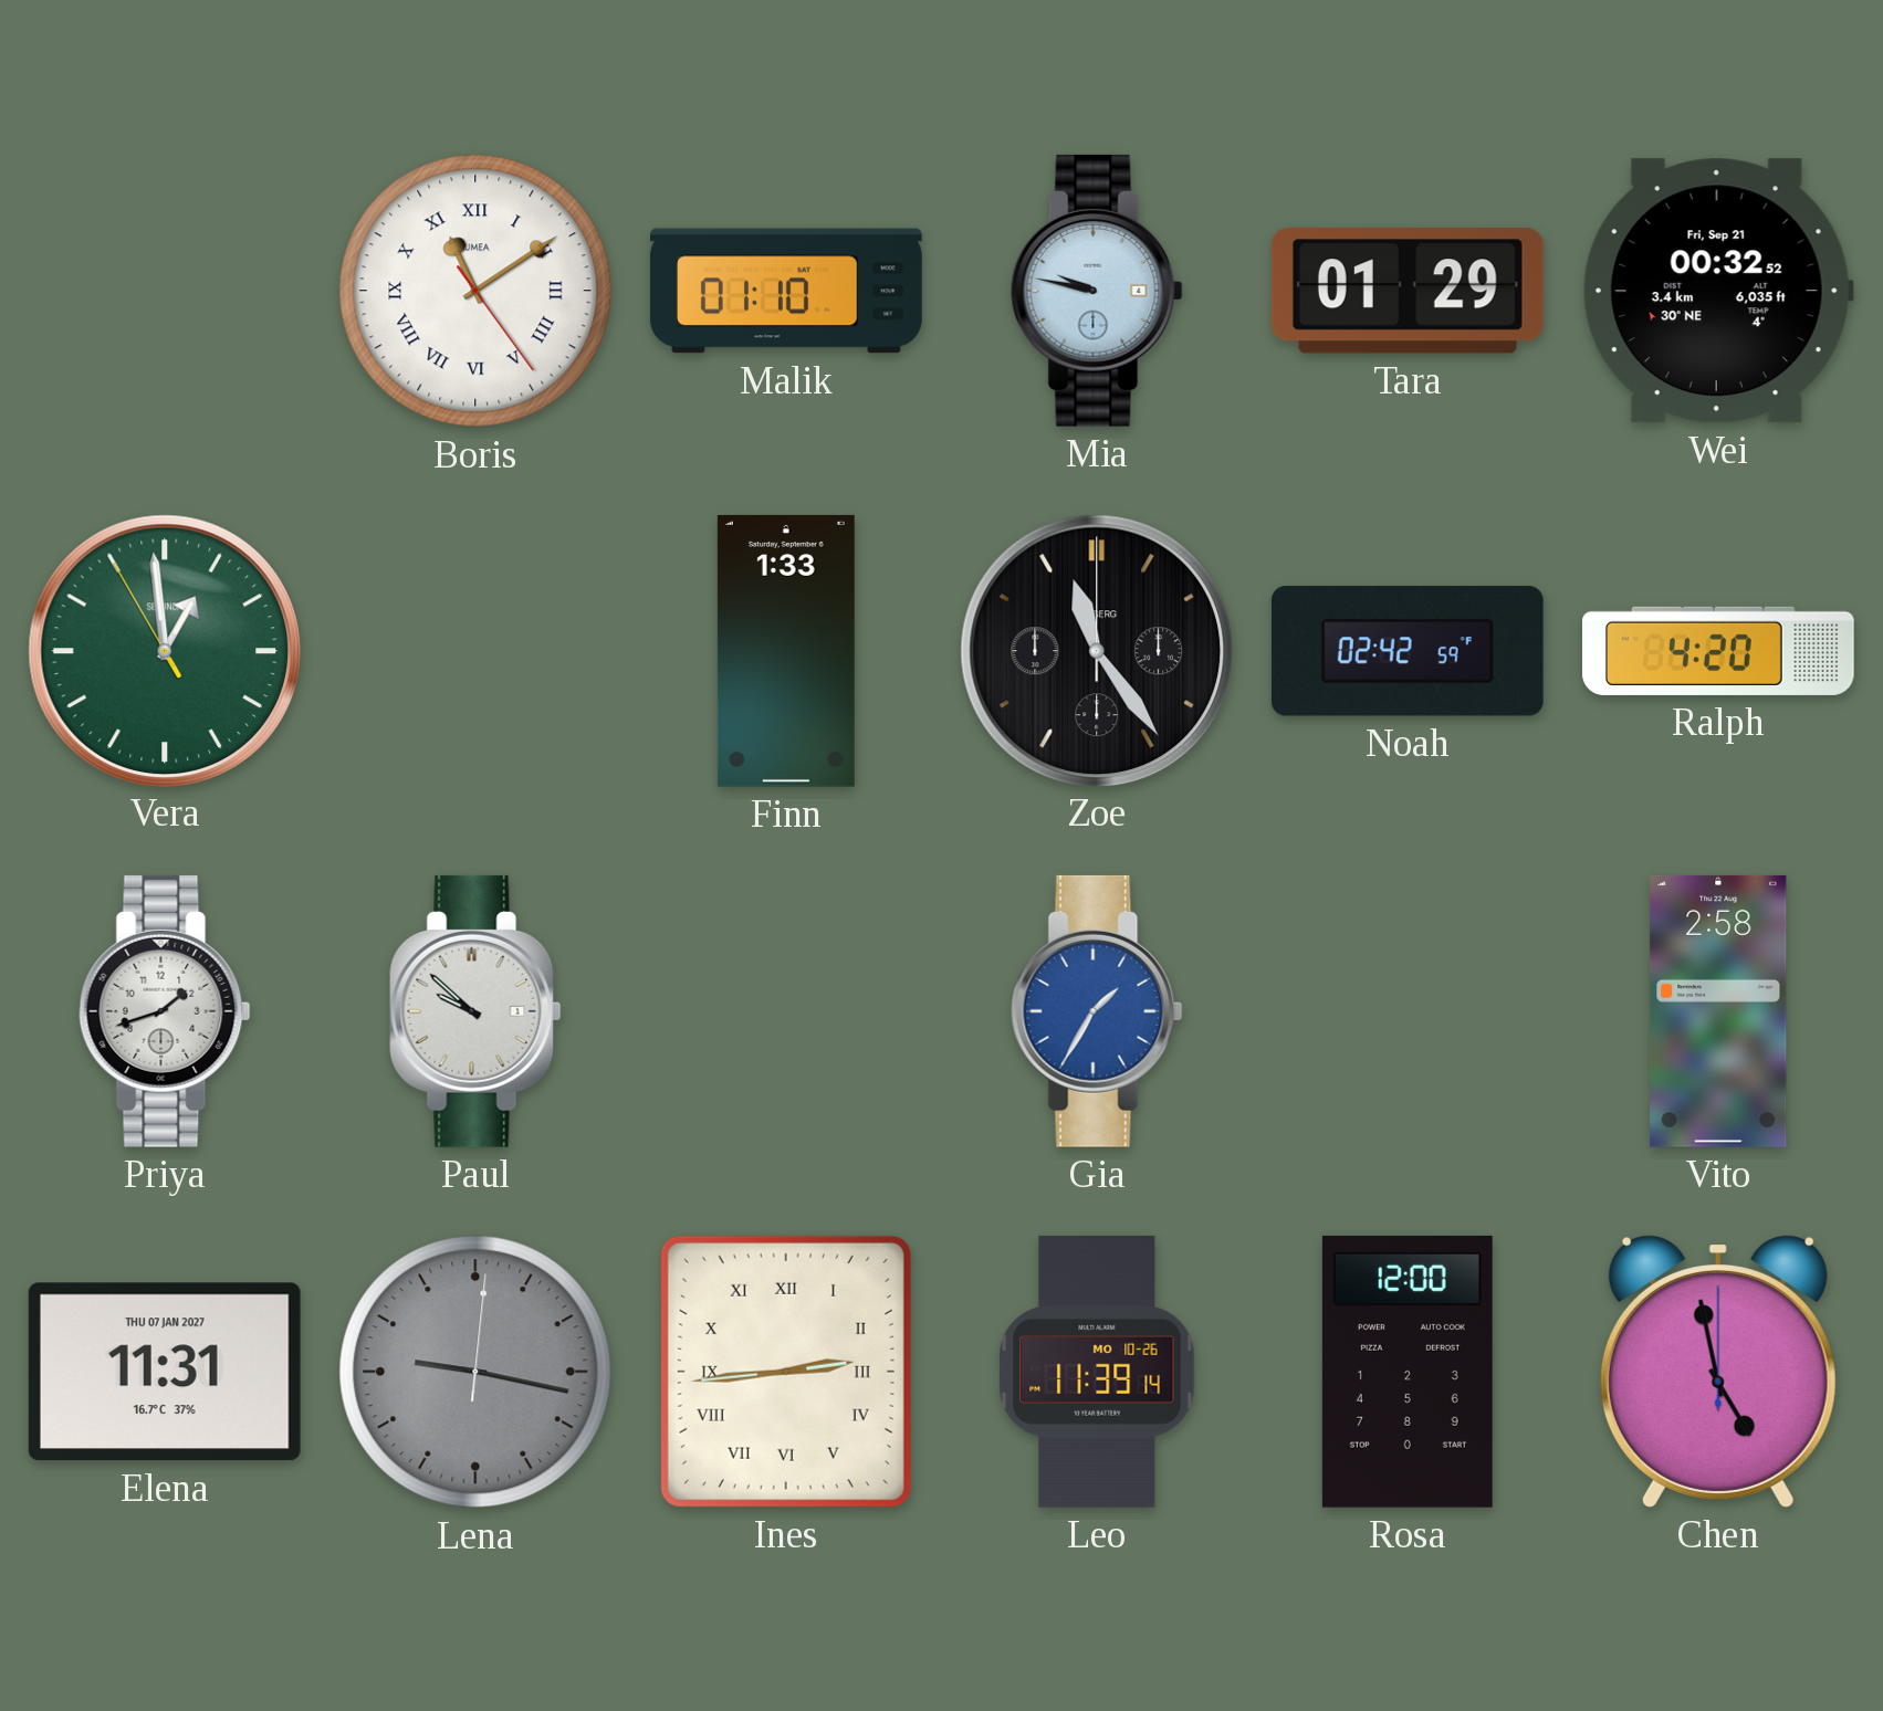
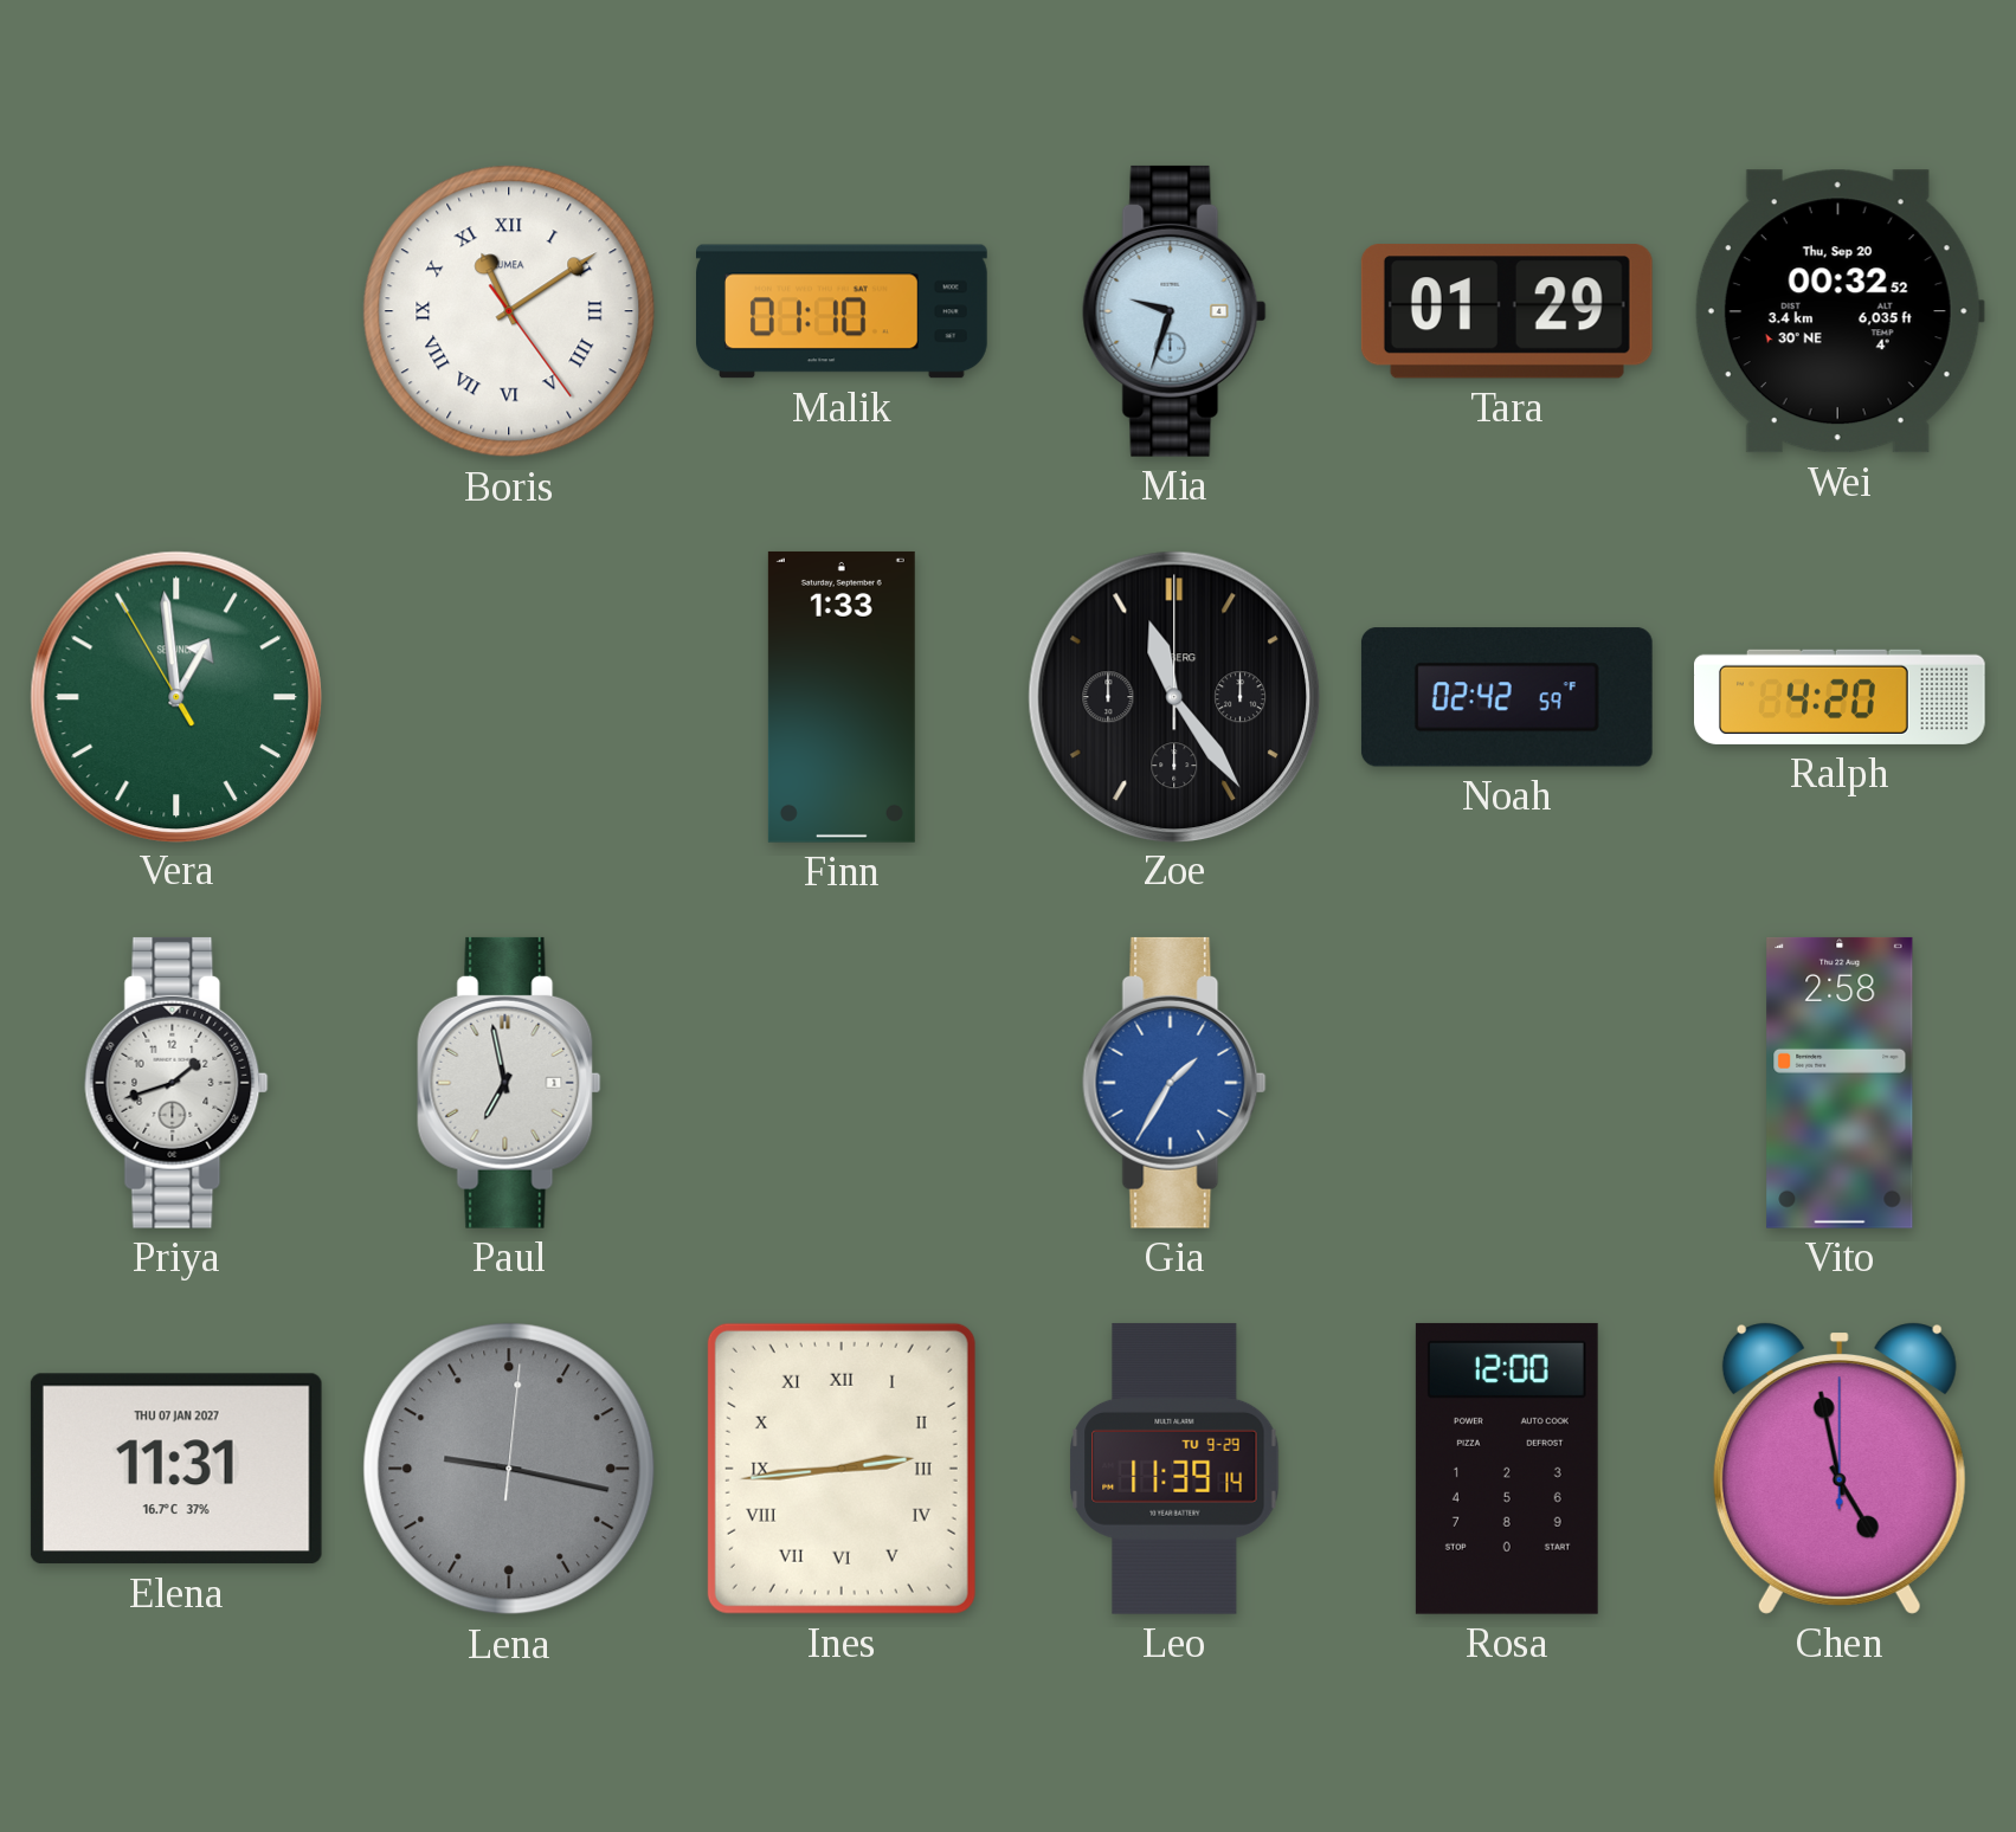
Mia: 9:47 -> 9:33 (1174, 311)
Wei date: Fri, Sep 21 -> Thu, Sep 20 (1840, 311)
Paul: 9:52 -> 6:58 (509, 1083)
Leo date: MO 10-26 -> TU 9-29 (1174, 1469)
